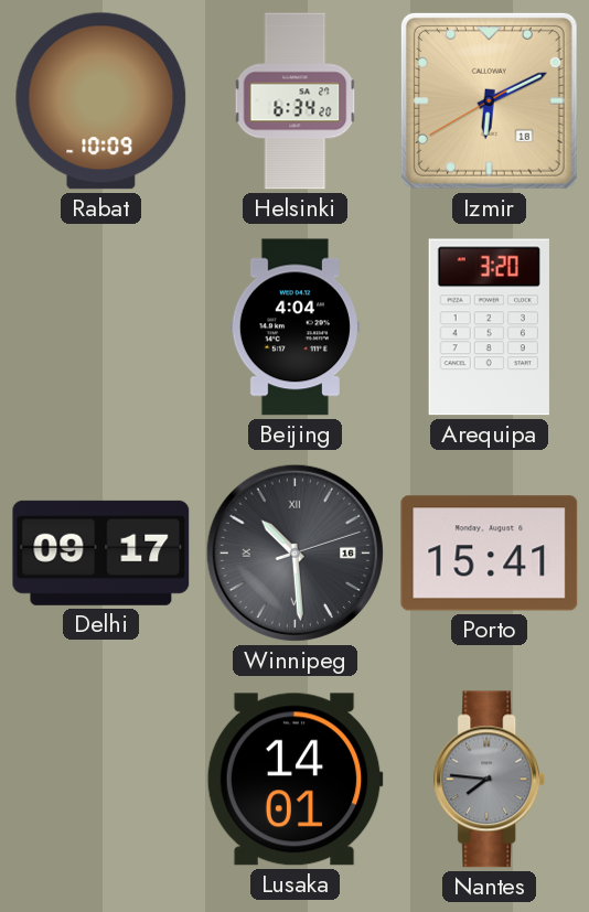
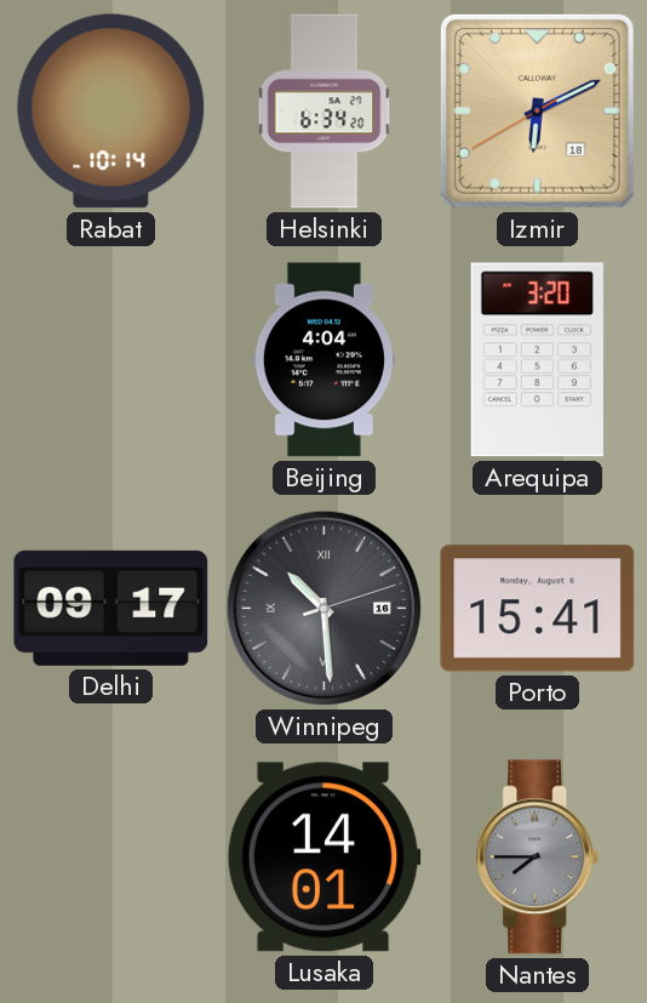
Rabat: 10:09 -> 10:14 (111, 112)
Nantes: 7:46 -> 7:45 (538, 857)
